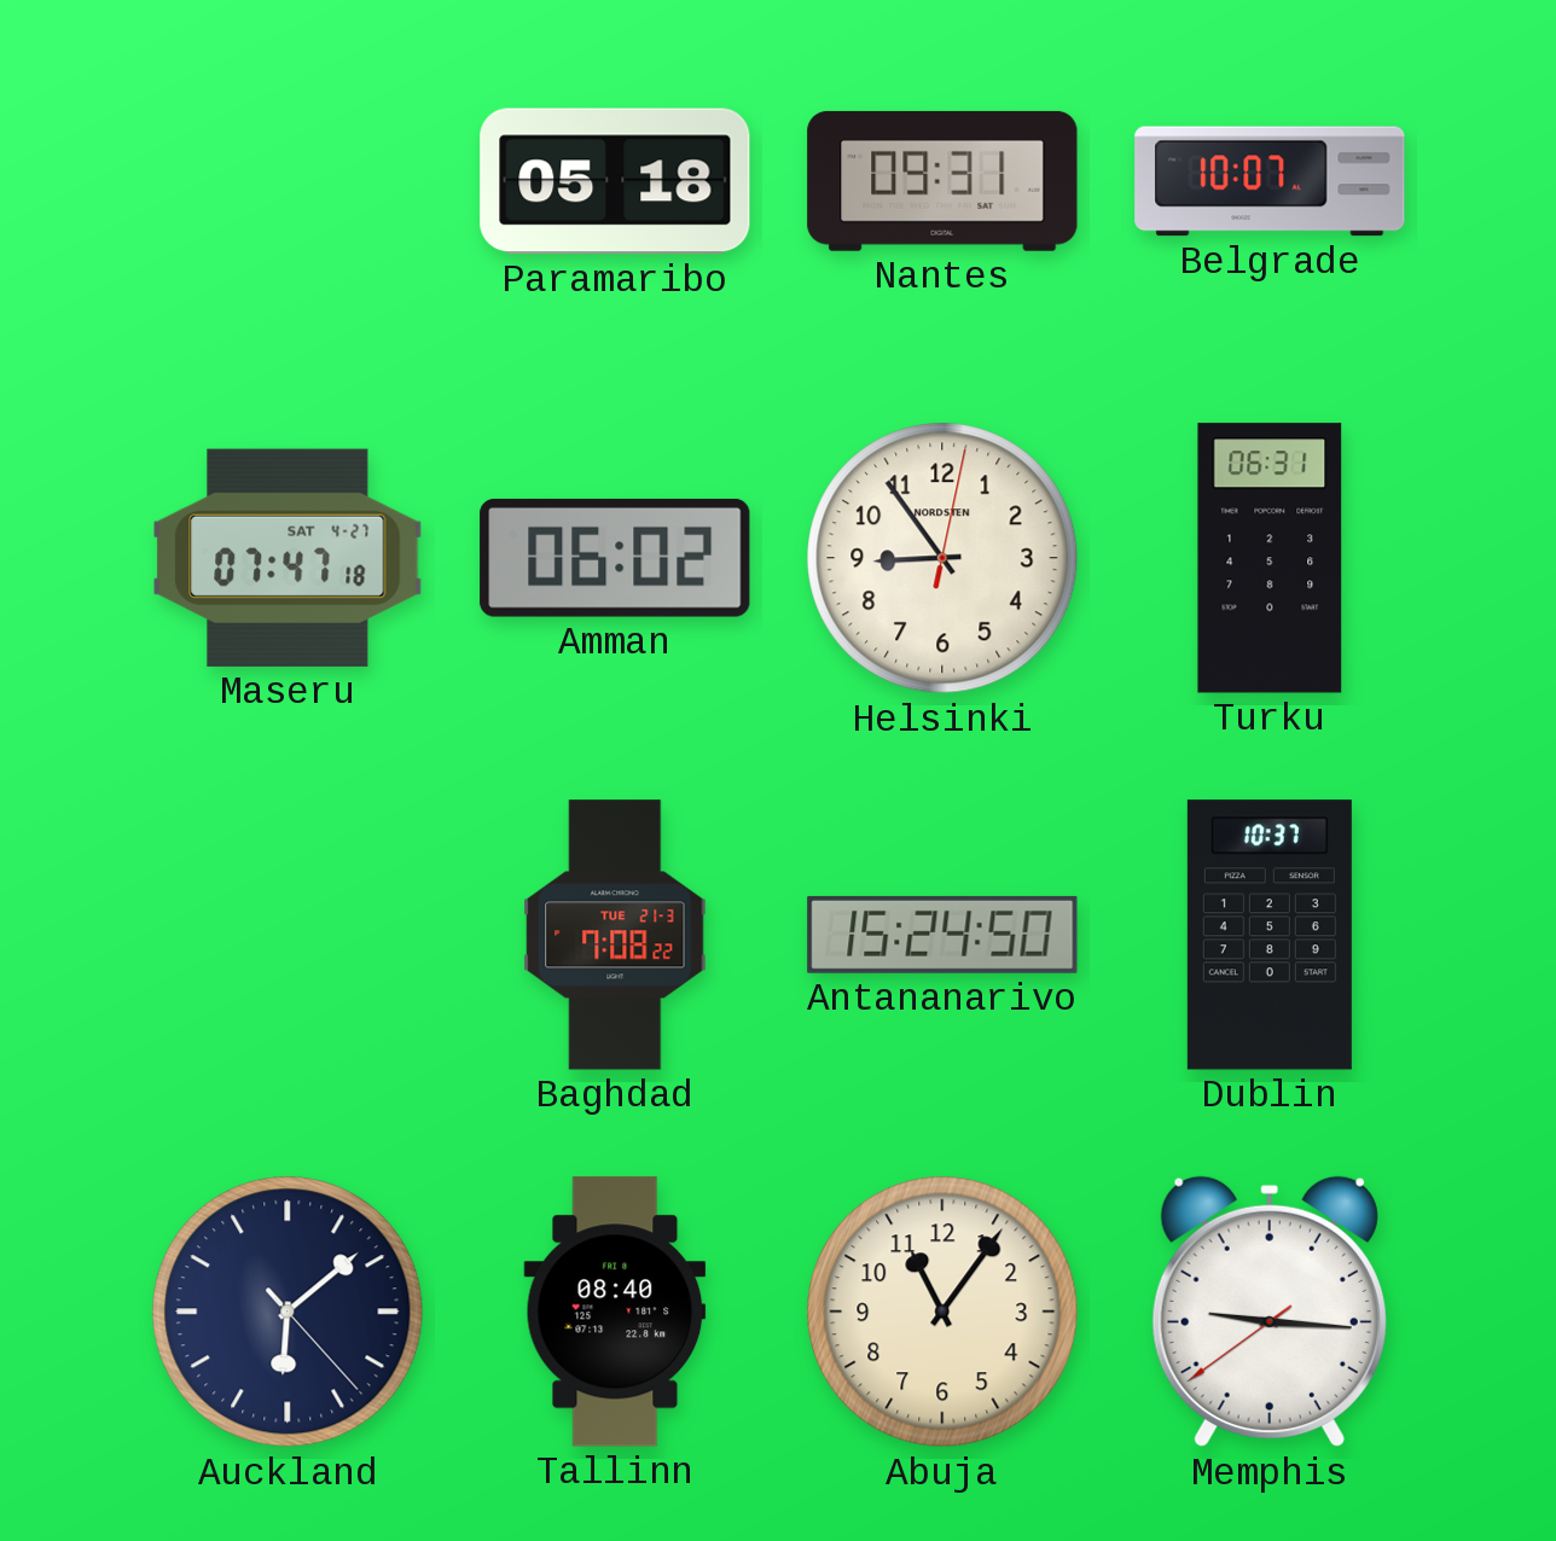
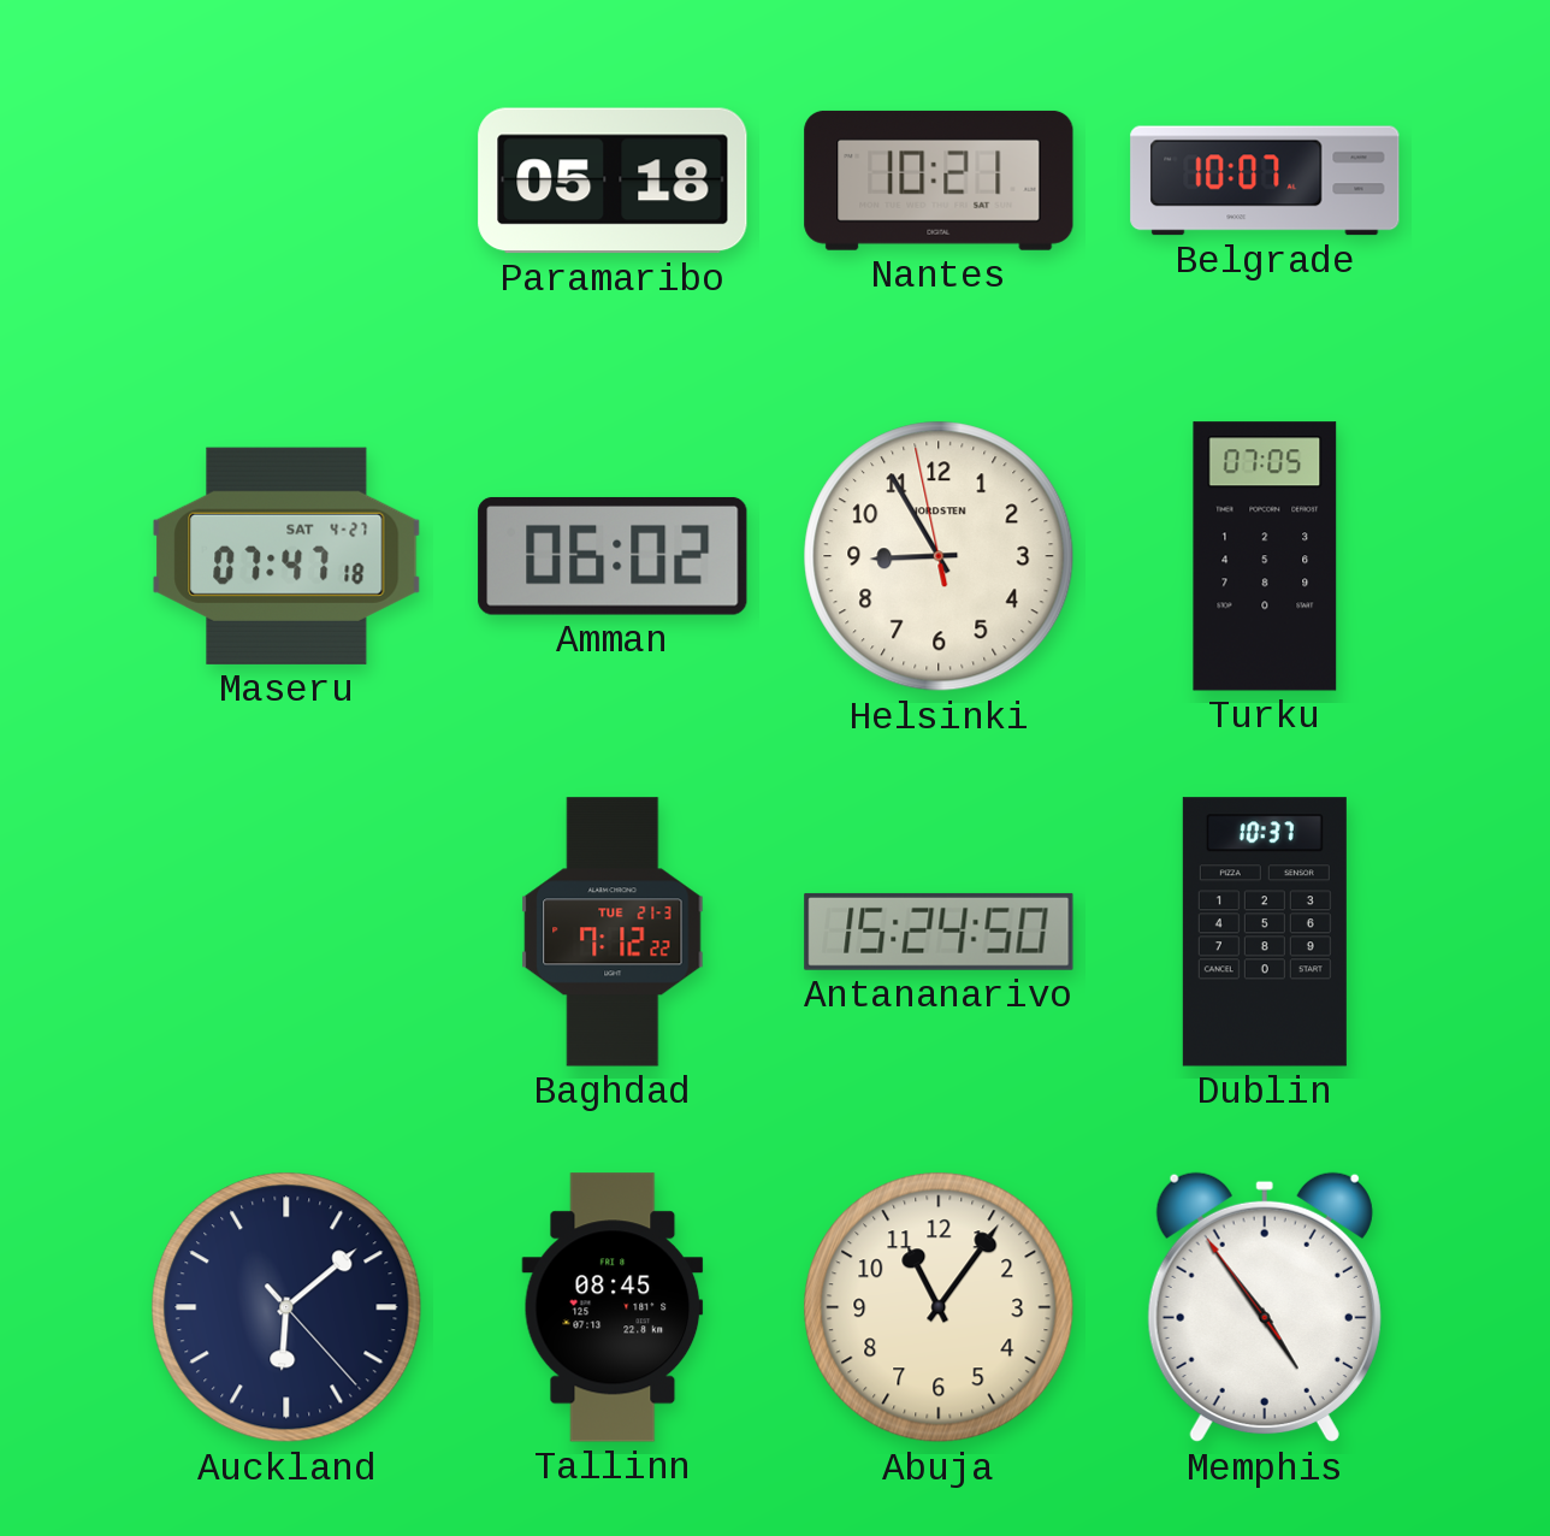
Nantes: 09:31 -> 10:21 (939, 181)
Helsinki: 8:54:02 -> 8:54:58 (939, 556)
Turku: 06:31 -> 07:05 (1265, 556)
Baghdad: 7:08 -> 7:12 (613, 932)
Tallinn: 08:40 -> 08:45 (613, 1307)
Memphis: 9:15 -> 4:53 (1265, 1307)
